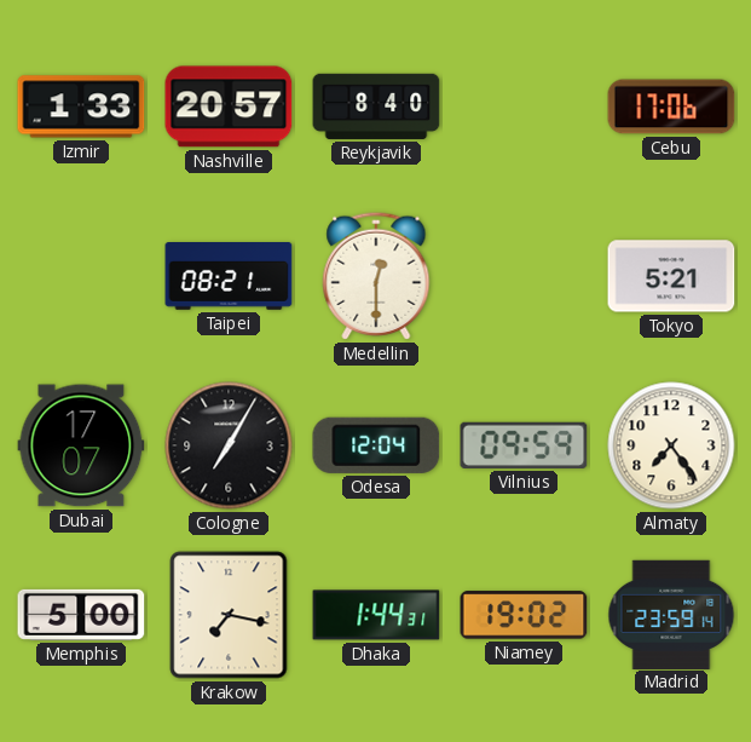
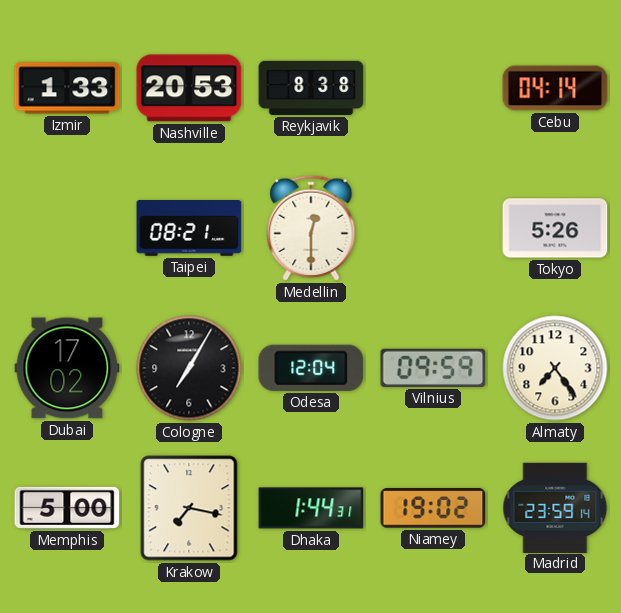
Nashville: 20:57 -> 20:53 (189, 88)
Reykjavik: 8:40 -> 8:38 (311, 88)
Cebu: 17:06 -> 04:14 (555, 88)
Tokyo: 5:21 -> 5:26 (555, 228)
Dubai: 17:07 -> 17:02 (67, 368)
